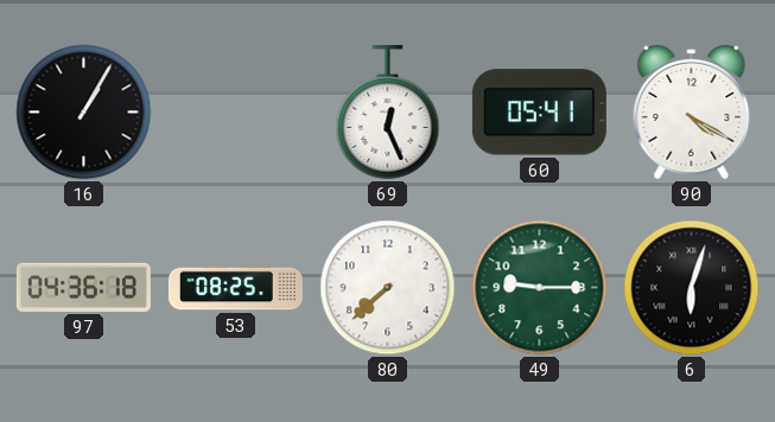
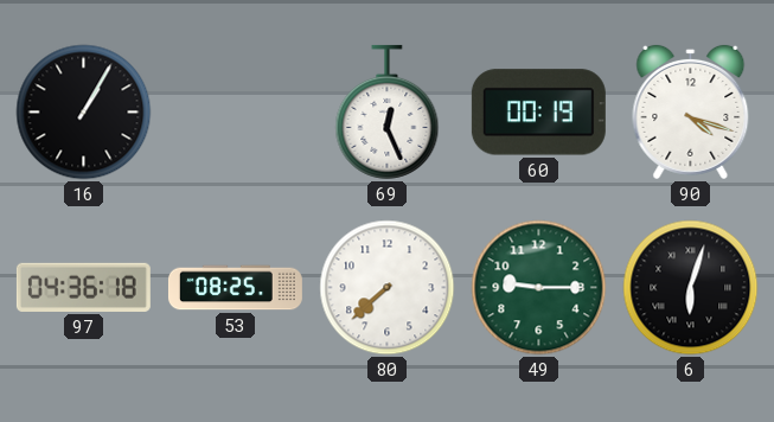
60: 05:41 -> 00:19 (538, 113)
90: 4:20 -> 4:18 (691, 111)
